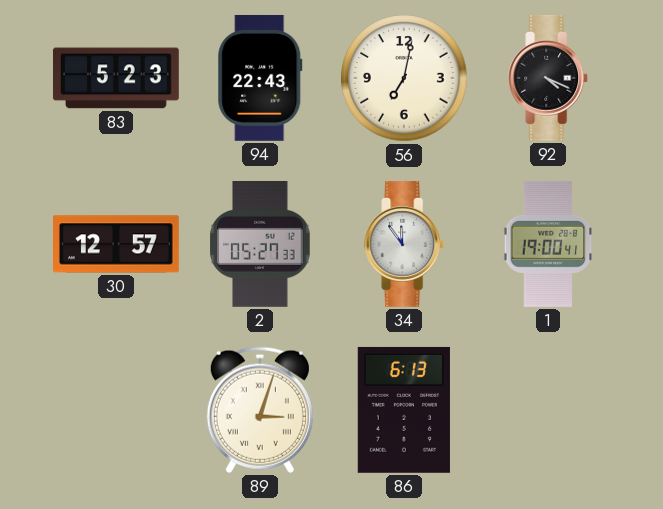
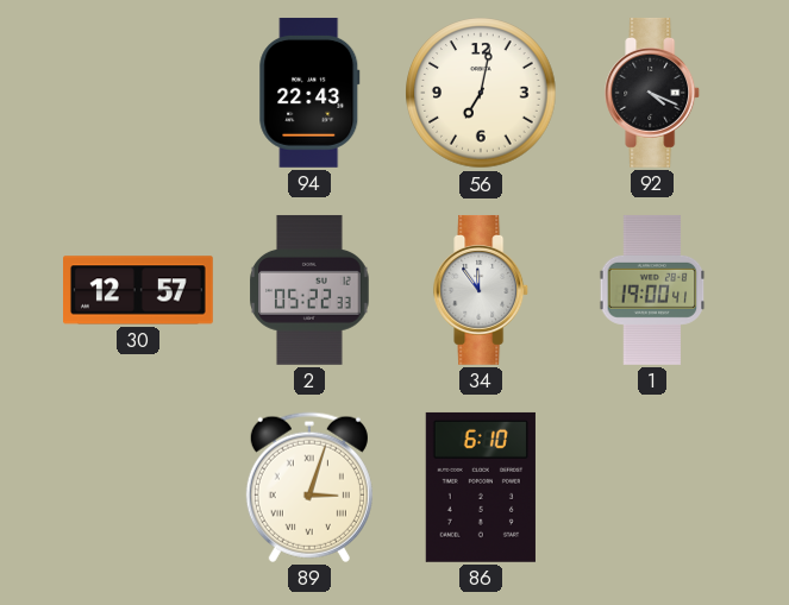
83: 5:23 -> none (116, 78)
2: 05:27 -> 05:22 (309, 290)
86: 6:13 -> 6:10 (481, 487)
